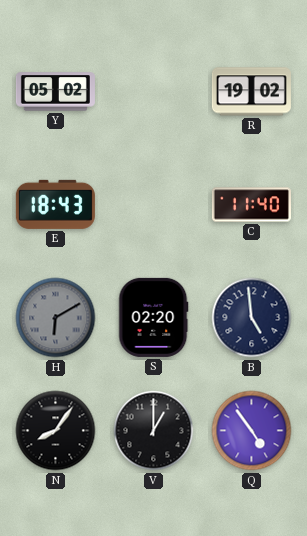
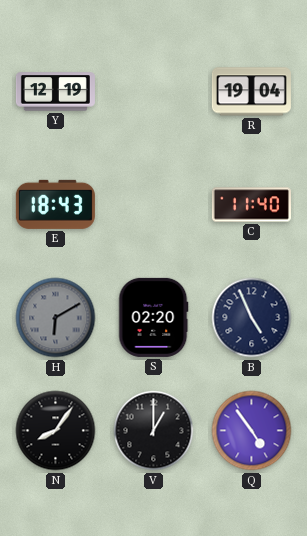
Y: 05:02 -> 12:19 (55, 92)
R: 19:02 -> 19:04 (251, 92)
B: 4:59 -> 4:56 (252, 318)
